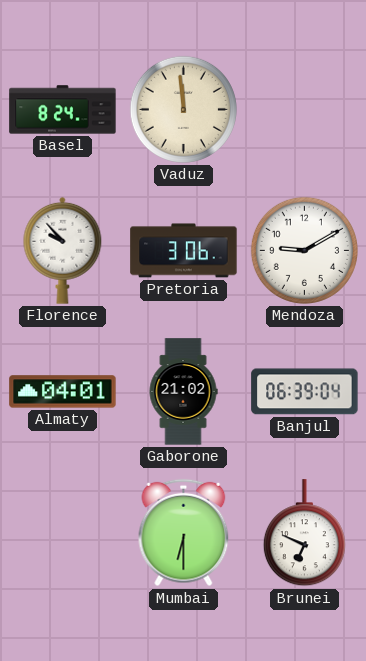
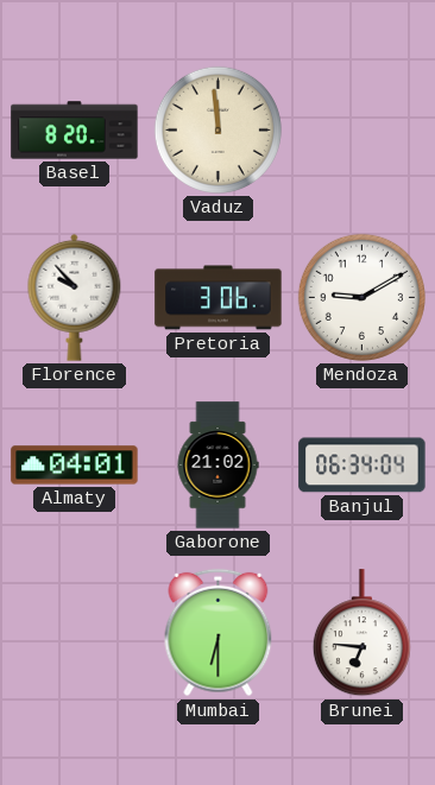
Basel: 8:24 -> 8:20 (75, 131)
Banjul: 06:39 -> 06:34 (363, 466)
Brunei: 6:49 -> 6:46 (361, 633)
